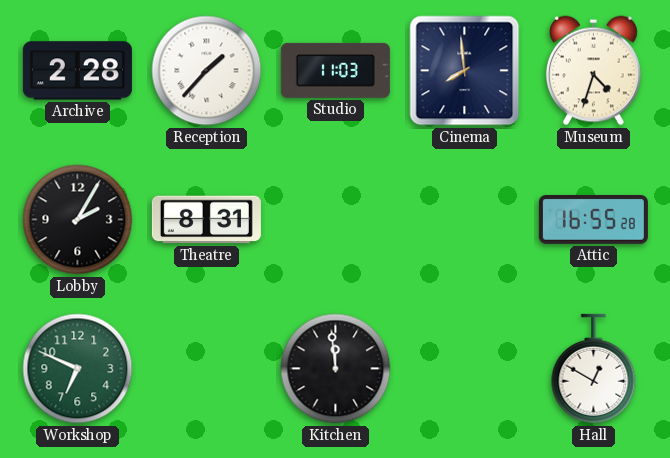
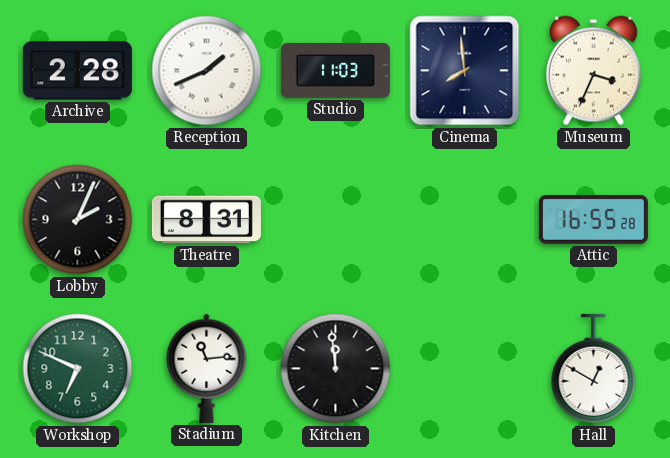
Reception: 1:37 -> 1:41 (207, 71)
Museum: 4:33 -> 3:34 (593, 71)
Lobby: 2:05 -> 2:04 (78, 220)
Stadium: none -> 11:14 (207, 368)
